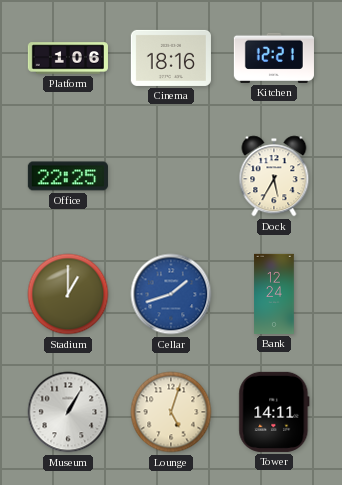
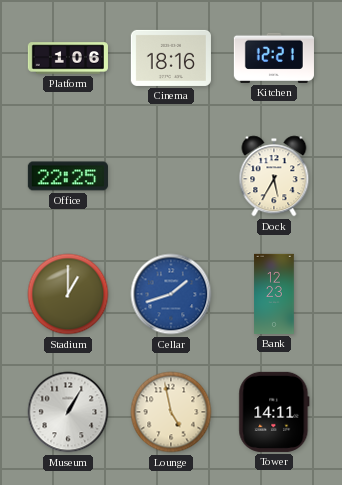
Bank: 12:24 -> 12:23 (274, 294)
Lounge: 5:03 -> 4:58 (171, 412)
